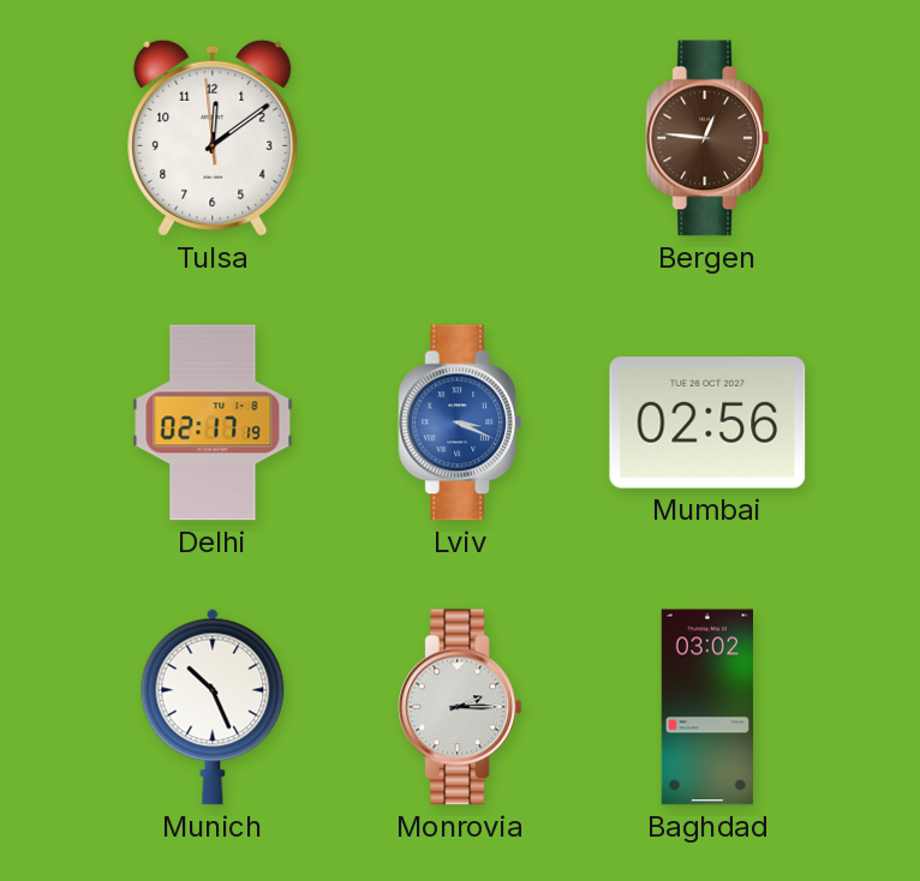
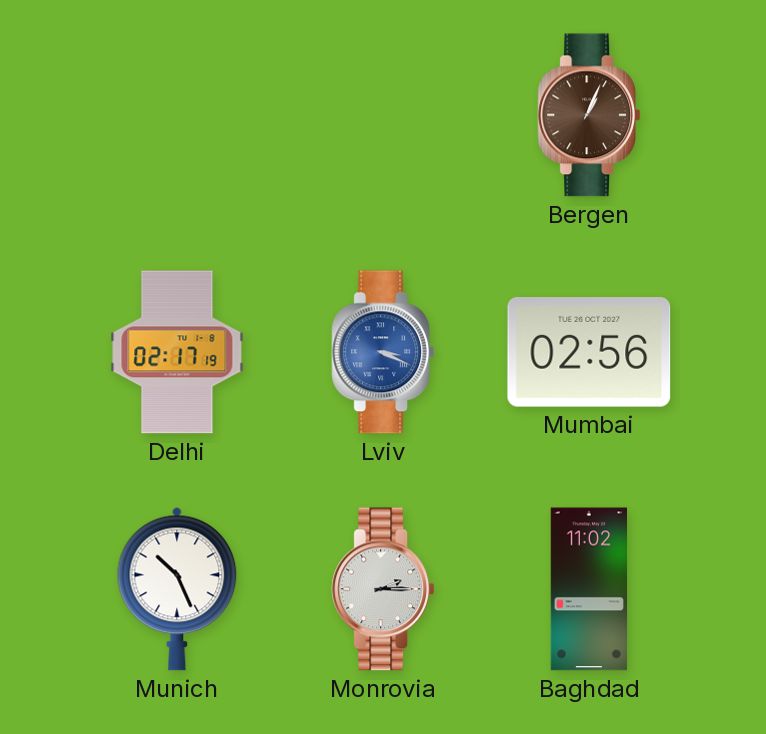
Tulsa: 12:08 -> none (213, 138)
Bergen: 12:46 -> 1:04 (589, 115)
Baghdad: 03:02 -> 11:02 (588, 589)
